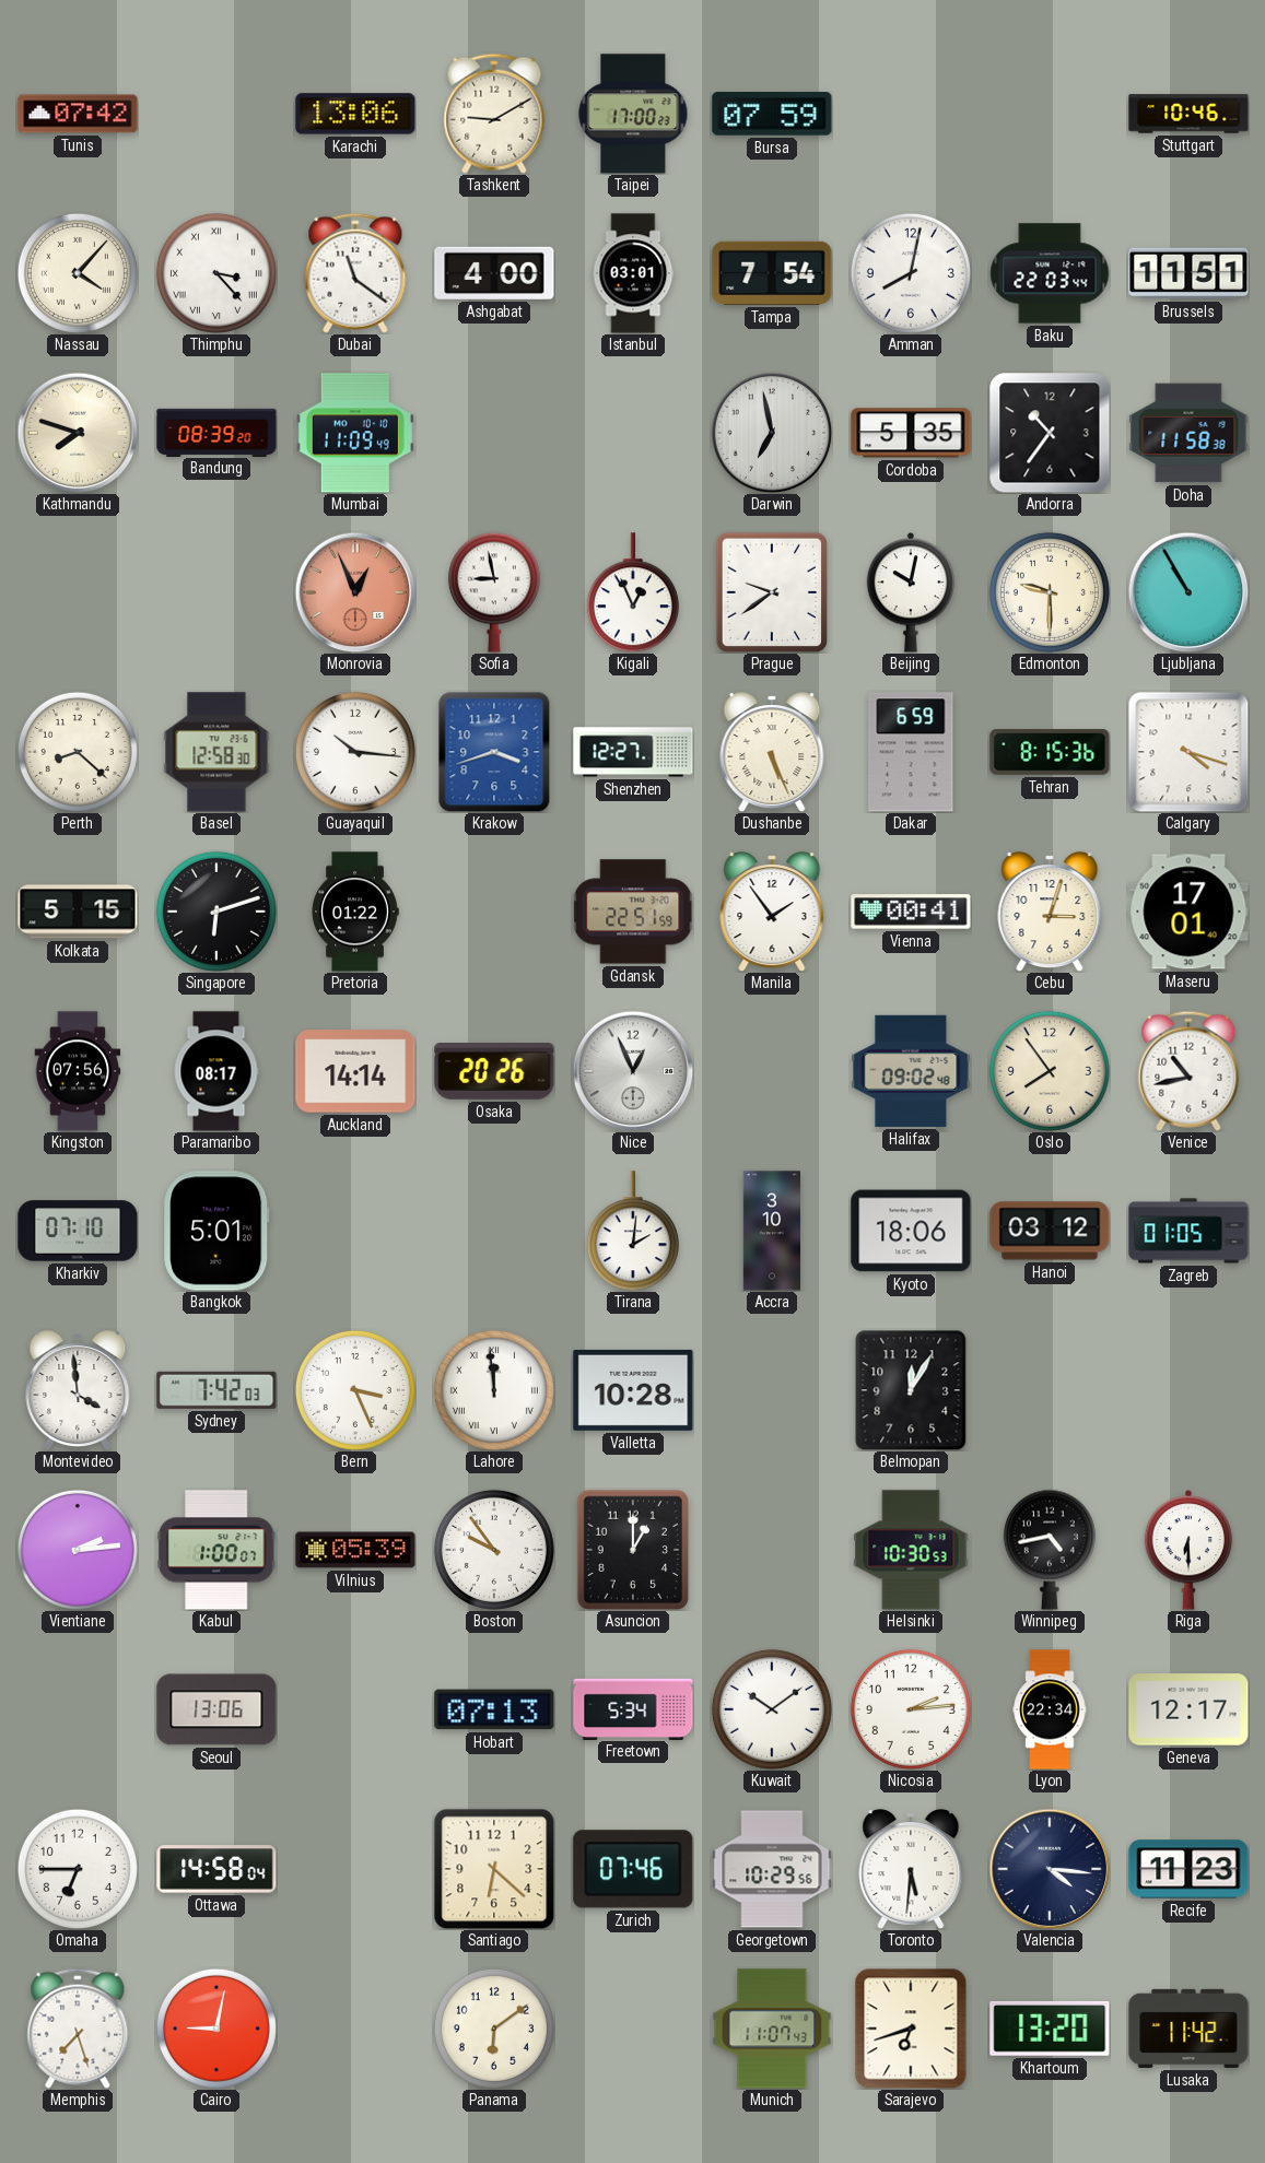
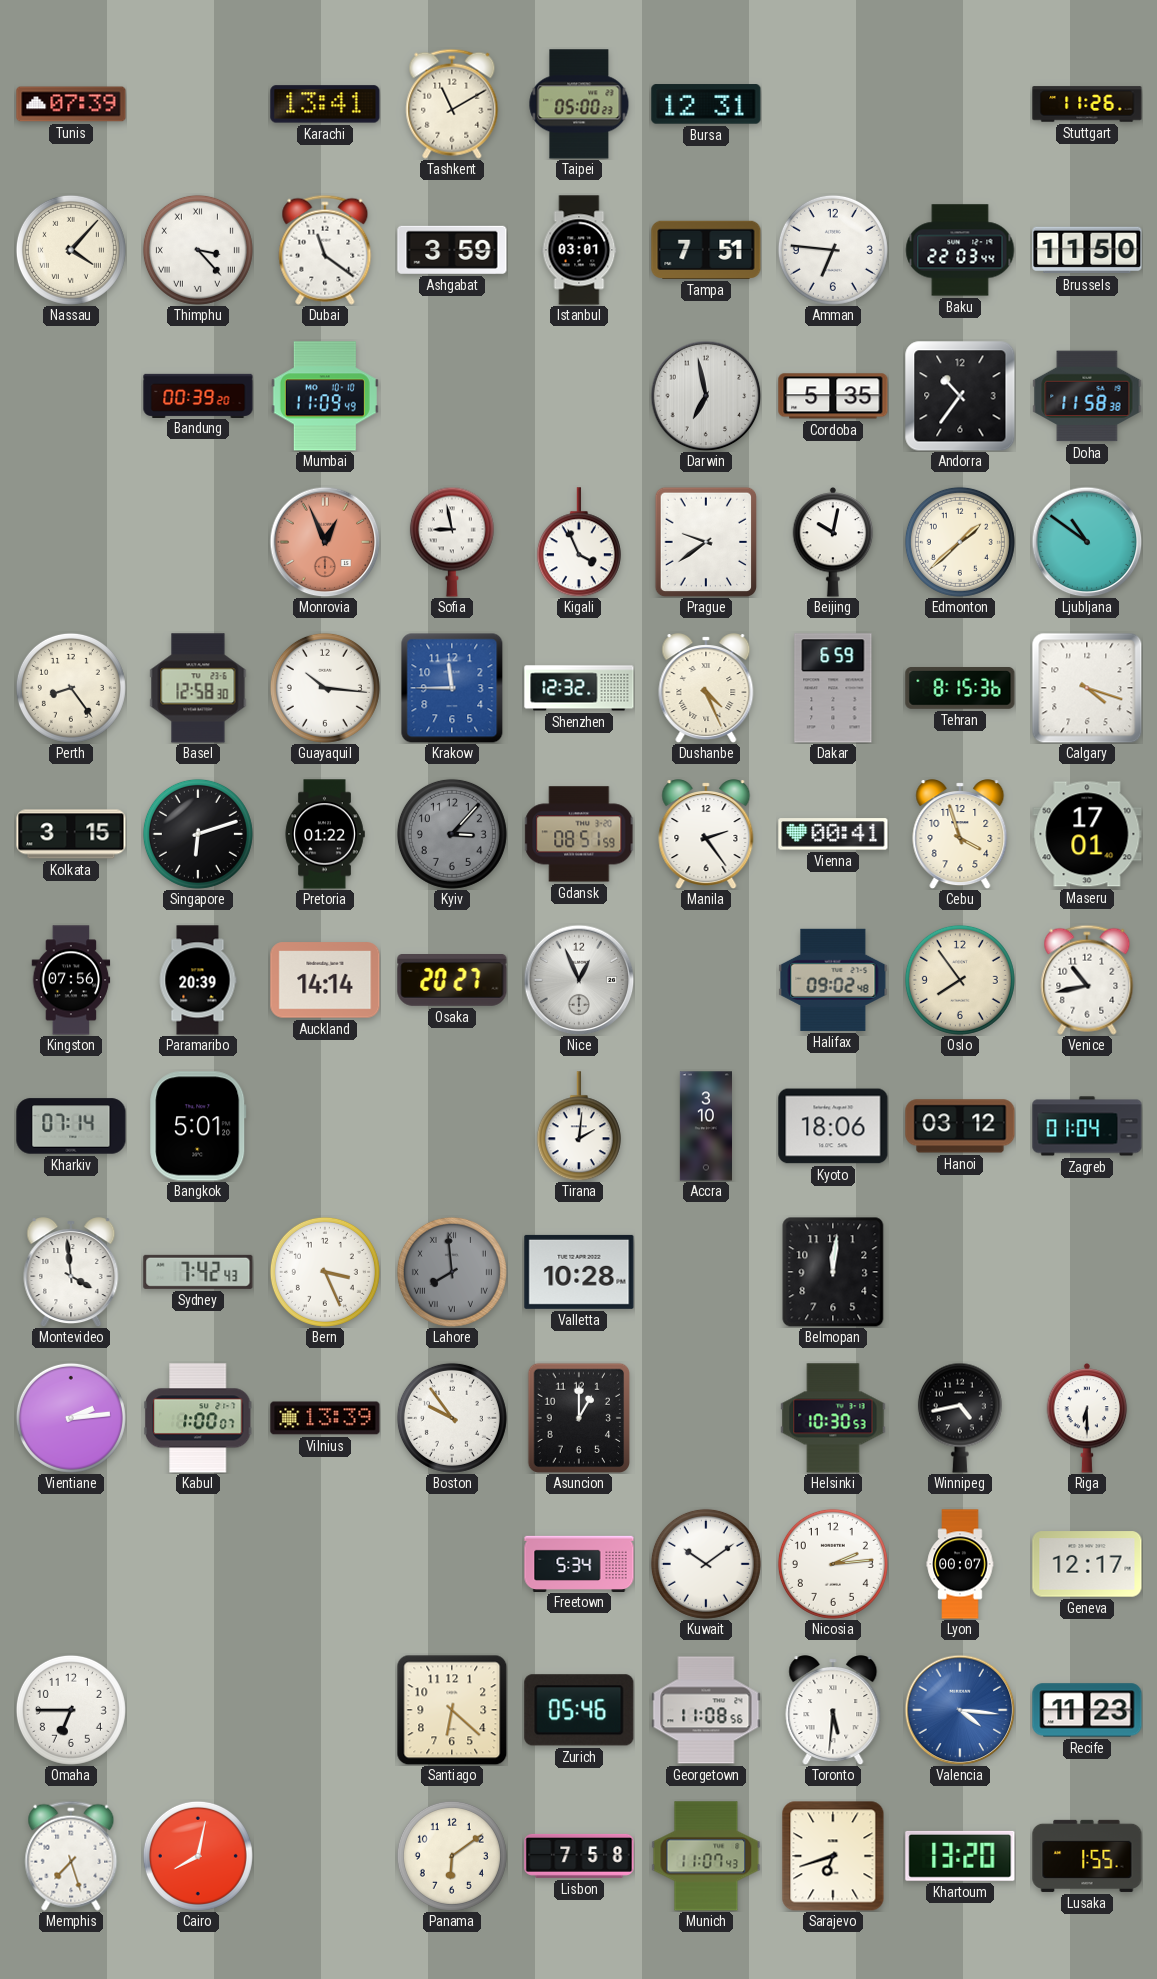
Tunis: 07:42 -> 07:39 (71, 104)
Karachi: 13:06 -> 13:41 (325, 104)
Tashkent: 9:10 -> 11:10 (452, 104)
Taipei: 17:00 -> 05:00 (579, 104)
Bursa: 07:59 -> 12:31 (706, 104)
Stuttgart: 10:46 -> 11:26 (1087, 104)
Ashgabat: 4:00 -> 3:59 (452, 250)
Tampa: 7:54 -> 7:51 (706, 250)
Amman: 8:02 -> 6:46 (833, 250)
Brussels: 11:51 -> 11:50 (1087, 250)
Kathmandu: 7:48 -> none (78, 433)
Bandung: 08:39 -> 00:39 (198, 395)
Kigali: 12:56 -> 3:56 (579, 542)
Edmonton: 9:30 -> 1:38 (960, 542)
Ljubljana: 10:55 -> 10:51 (1087, 542)
Perth: 8:22 -> 8:24 (71, 688)
Krakow: 3:42 -> 11:45 (452, 688)
Shenzhen: 12:27 -> 12:32 (579, 688)
Dushanbe: 5:26 -> 4:26 (706, 688)
Kolkata: 5:15 -> 3:15 (71, 834)
Kyiv: none -> 3:07 (452, 834)
Gdansk: 22:51 -> 08:51 (579, 834)
Manila: 1:54 -> 2:24 (706, 834)
Cebu: 3:03 -> 3:57 (960, 834)
Paramaribo: 08:17 -> 20:39 (198, 980)
Osaka: 20:26 -> 20:27 (452, 981)
Kharkiv: 07:10 -> 07:14 (71, 1126)
Zagreb: 01:05 -> 01:04 (1087, 1126)
Sydney: 7:42:03 -> 7:42:43 (198, 1272)
Lahore: 11:59 -> 7:59 (452, 1272)
Lahore dial: white -> grey (452, 1272)
Belmopan: 12:05 -> 12:01 (833, 1272)
Vilnius: 05:39 -> 13:39 (325, 1418)
Seoul: 13:06 -> none (216, 1709)
Hobart: 07:13 -> none (494, 1709)
Lyon: 22:34 -> 00:07 (960, 1564)
Ottawa: 14:58 -> none (216, 1869)
Zurich: 07:46 -> 05:46 (579, 1710)
Georgetown: 10:29 -> 11:08 (706, 1710)
Valencia dial: navy -> blue (960, 1710)
Cairo: 9:02 -> 8:02 (198, 1856)
Lisbon: none -> 7:58 (579, 1856)
Lusaka: 11:42 -> 1:55 (1087, 1856)
